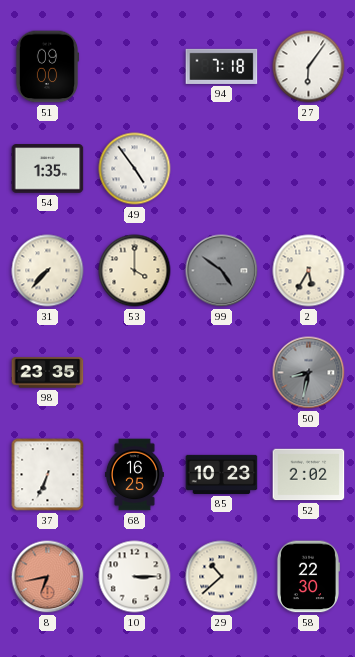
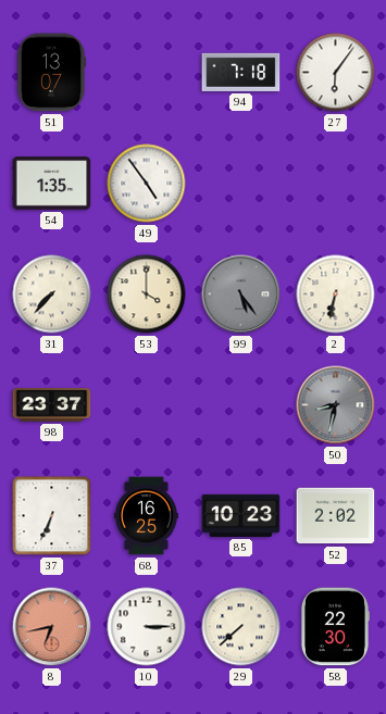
51: 09:00 -> 13:07 (51, 73)
99: 4:51 -> 5:24 (241, 295)
2: 5:35 -> 6:32 (336, 295)
98: 23:35 -> 23:37 (52, 405)
29: 10:38 -> 7:38 (241, 627)
